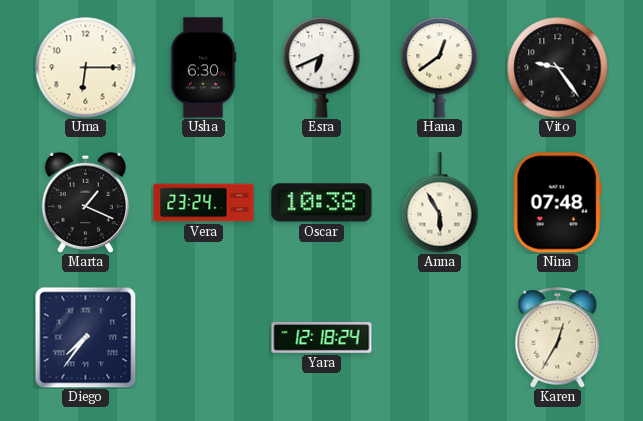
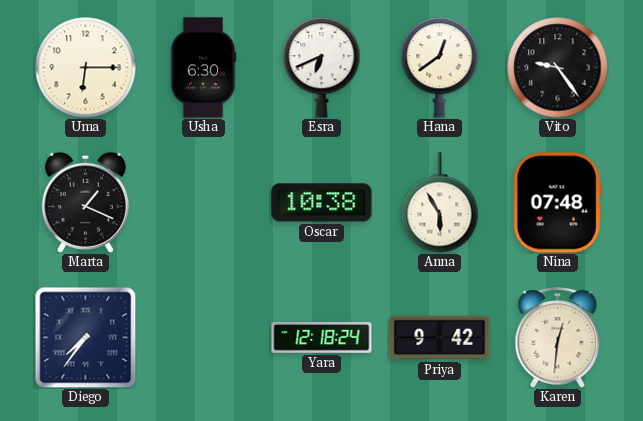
Vera: 23:24 -> none (204, 203)
Priya: none -> 9:42 (440, 338)
Karen: 12:35 -> 12:31 (558, 338)
